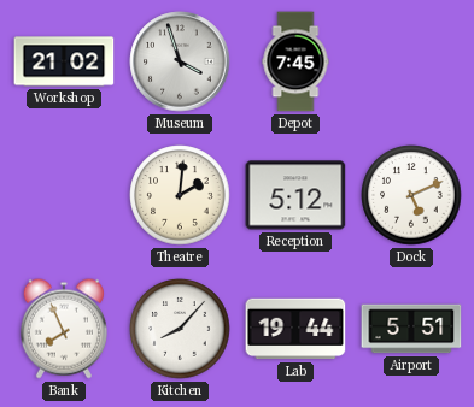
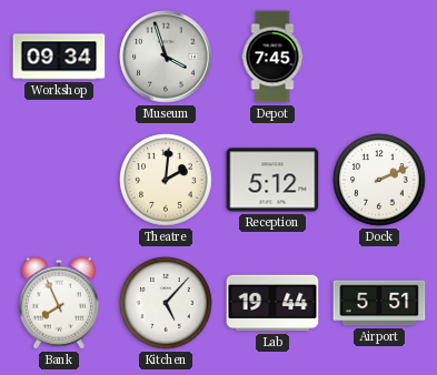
Workshop: 21:02 -> 09:34 (59, 57)
Dock: 5:11 -> 2:11 (379, 180)
Kitchen: 8:07 -> 5:07 (166, 303)
